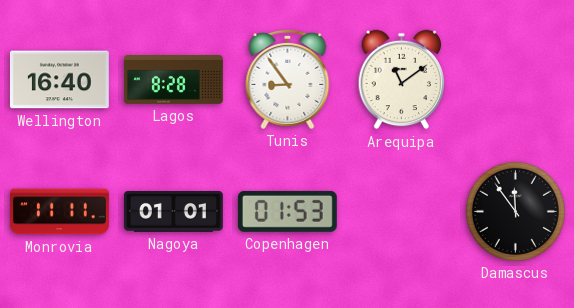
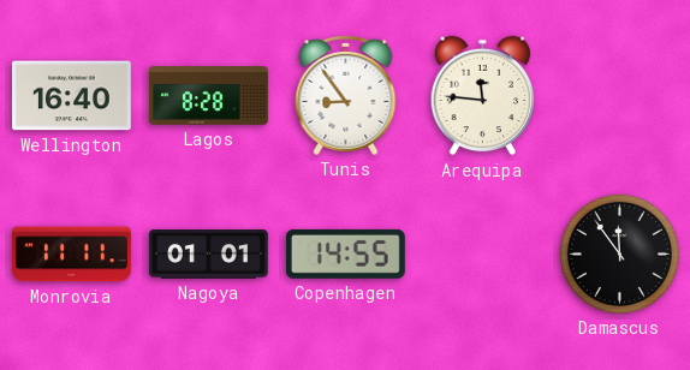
Arequipa: 11:09 -> 11:46 (483, 96)
Copenhagen: 01:53 -> 14:55 (345, 253)
